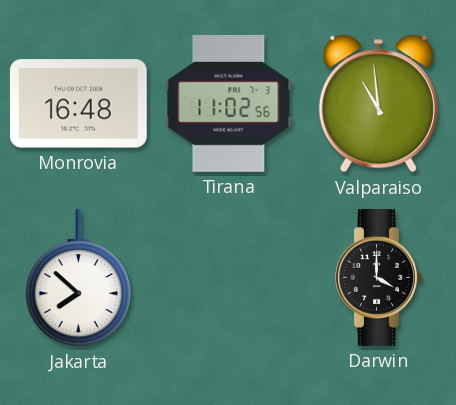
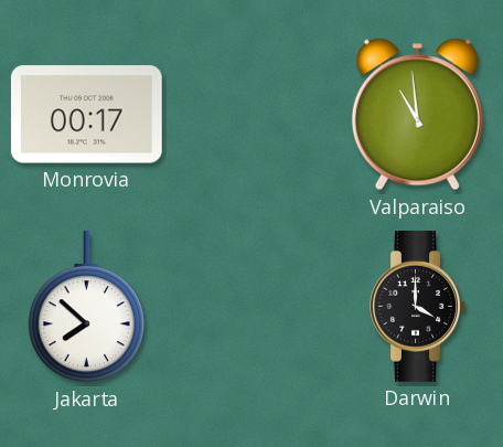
Monrovia: 16:48 -> 00:17 (86, 115)
Tirana: 11:02 -> none (229, 103)
